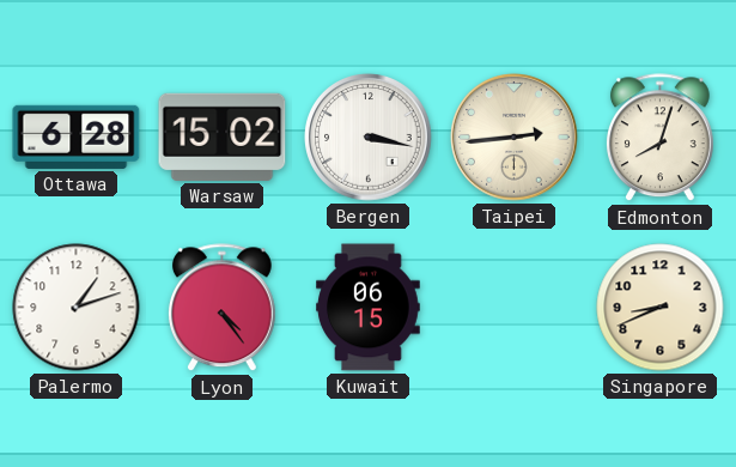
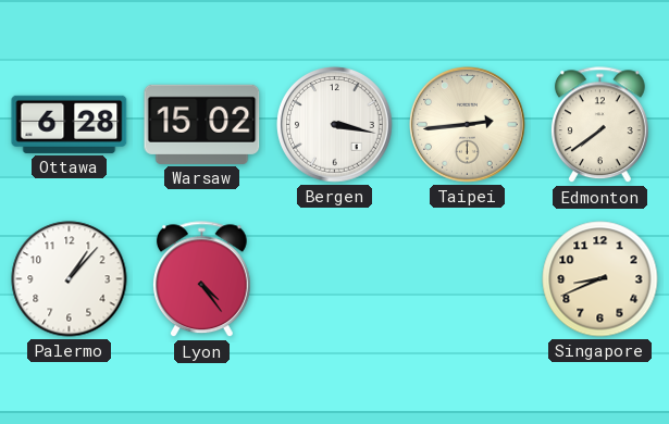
Edmonton: 8:03 -> 7:39 (599, 125)
Palermo: 1:12 -> 1:07 (70, 279)
Kuwait: 06:15 -> none (369, 308)
